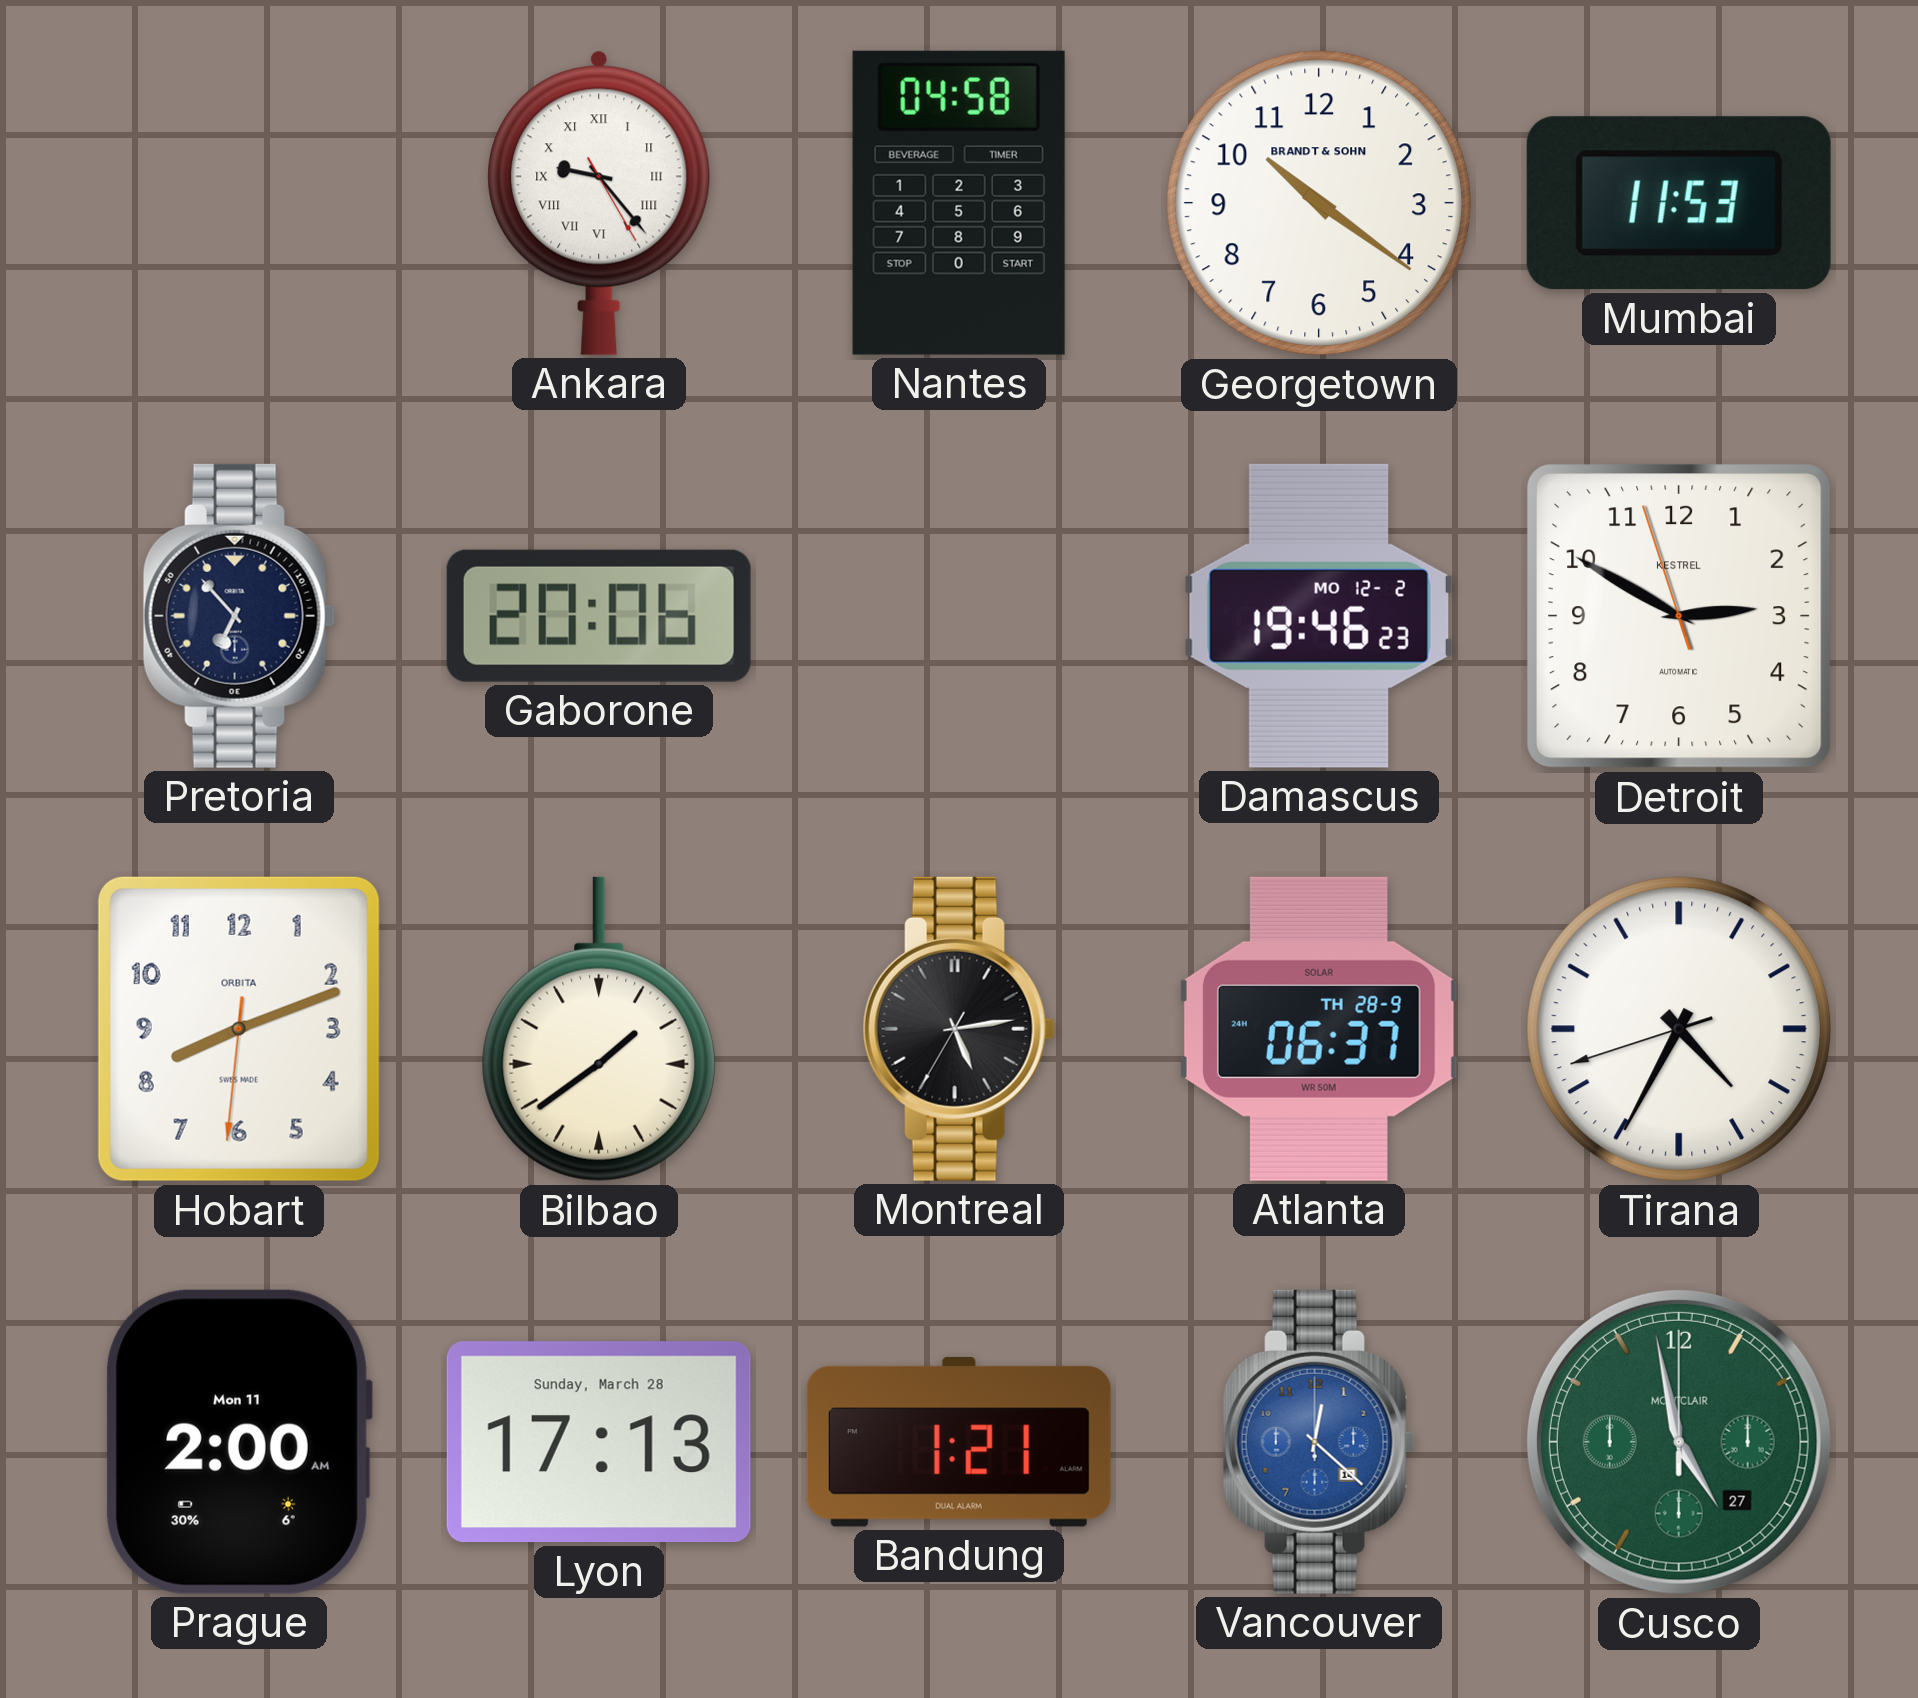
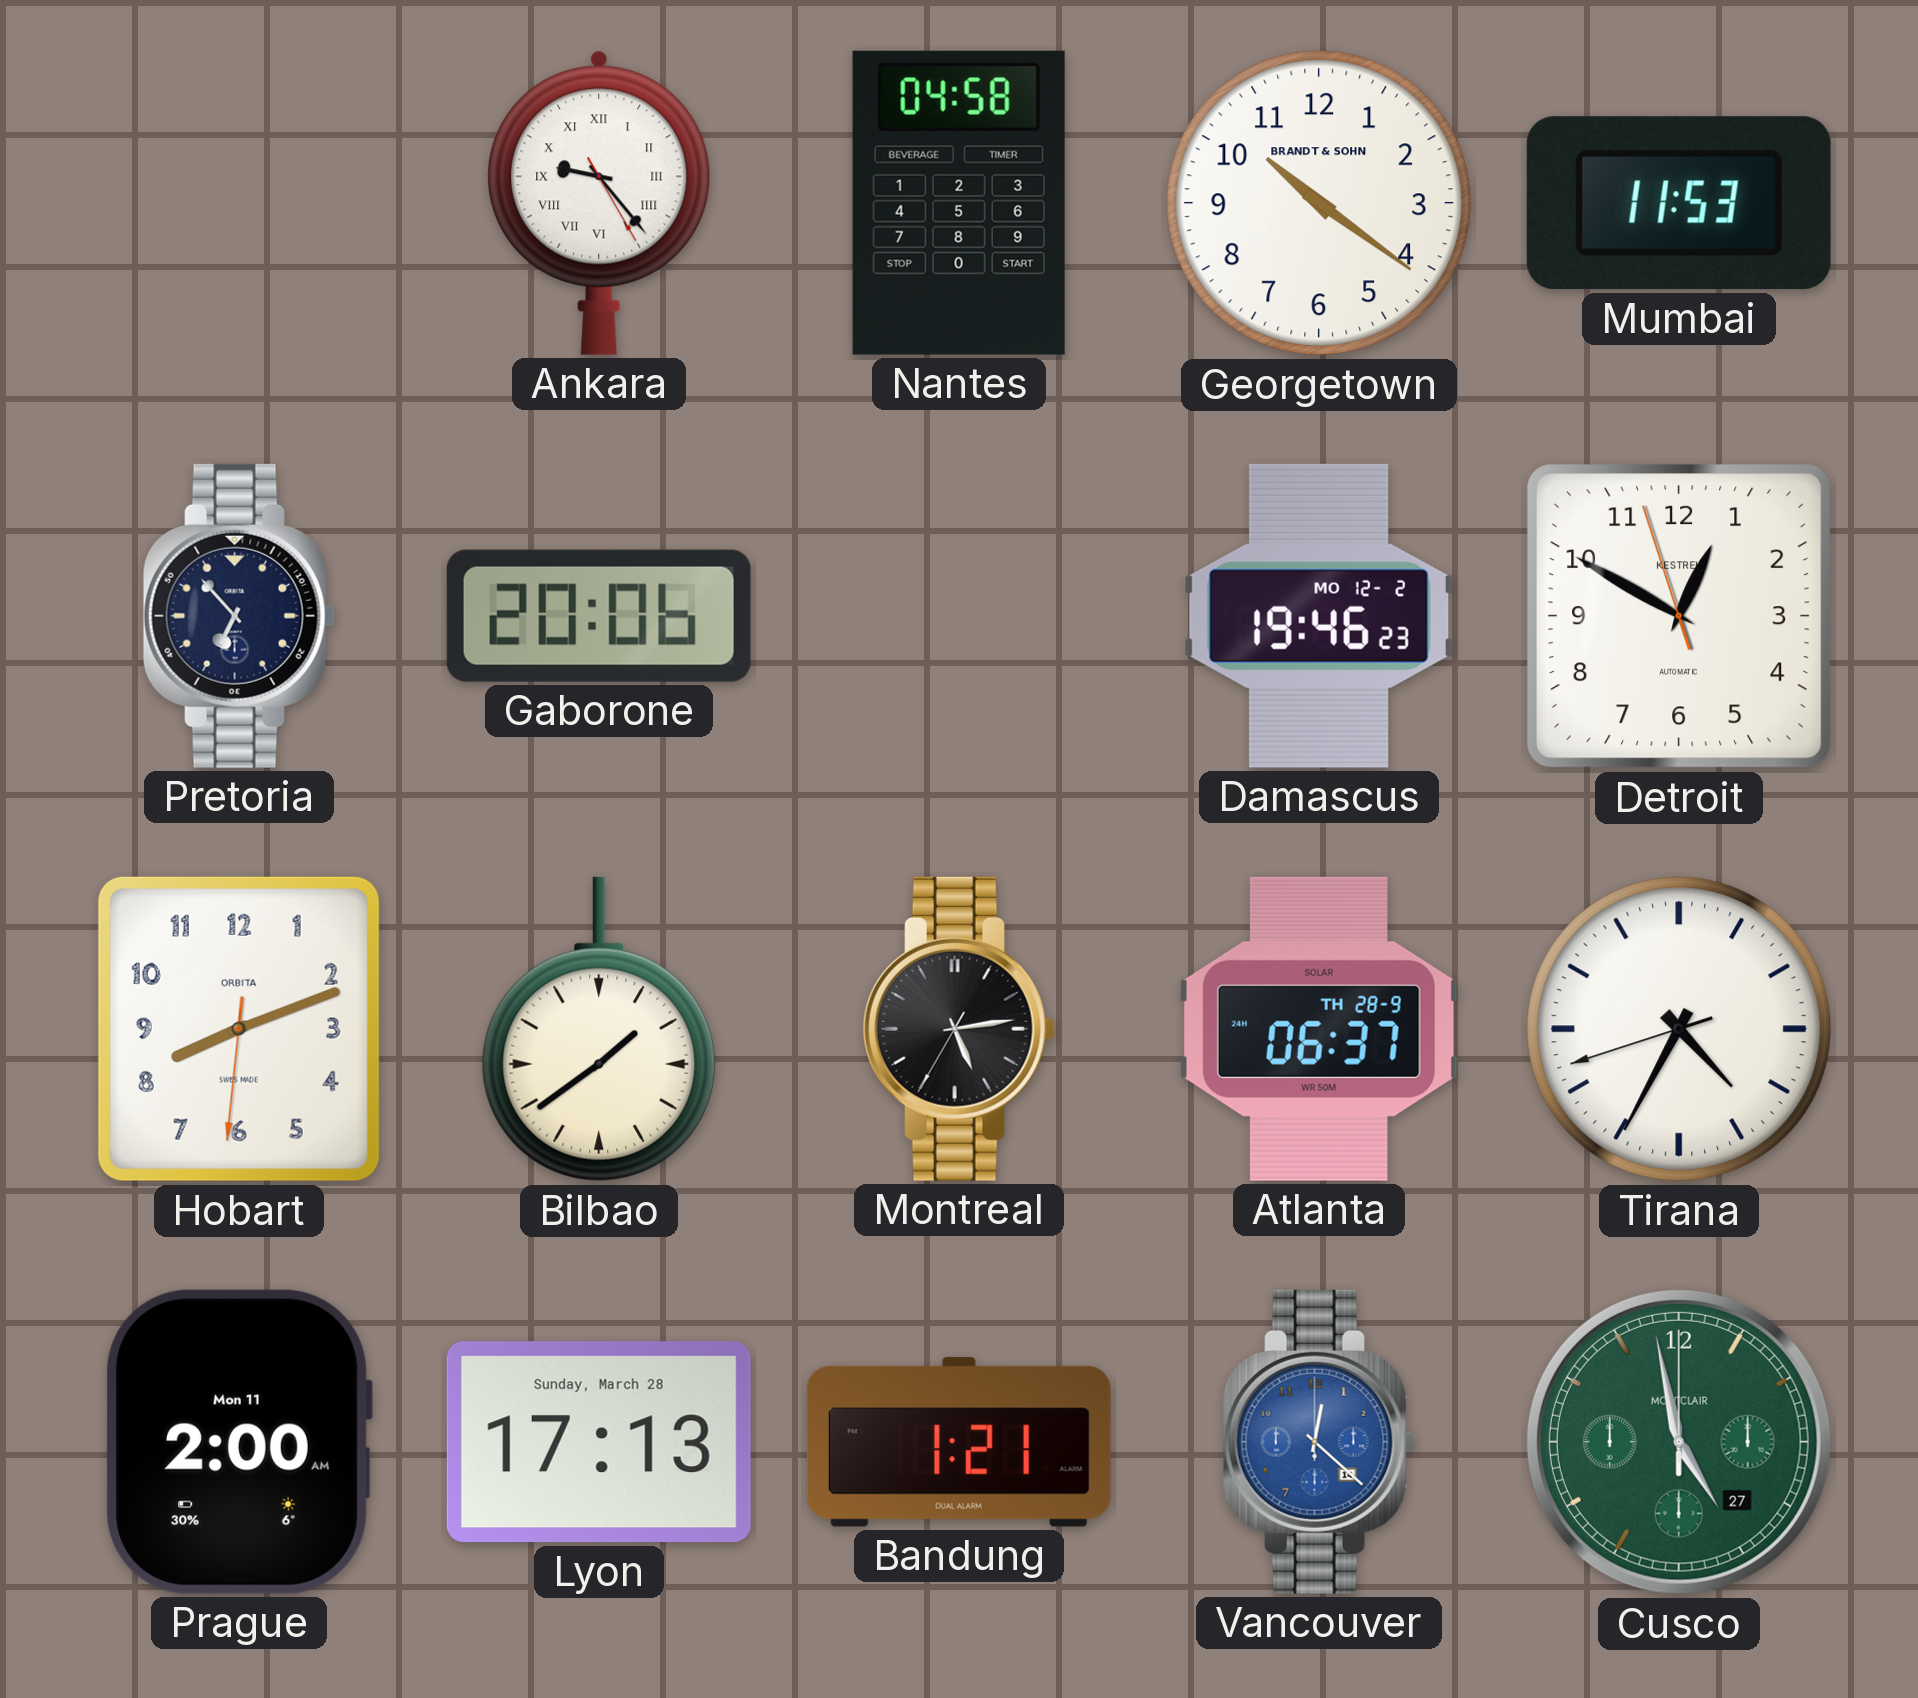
Detroit: 2:49 -> 12:49 (1680, 617)
